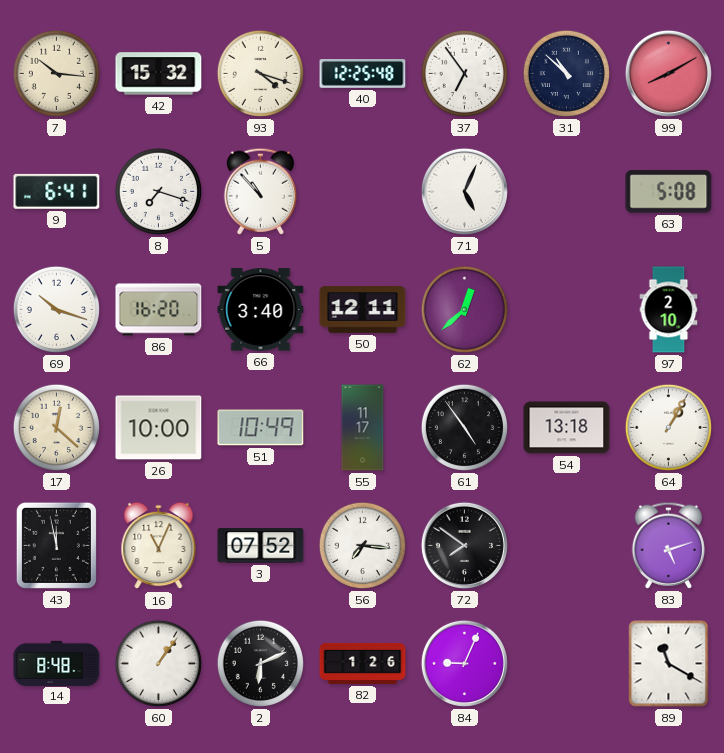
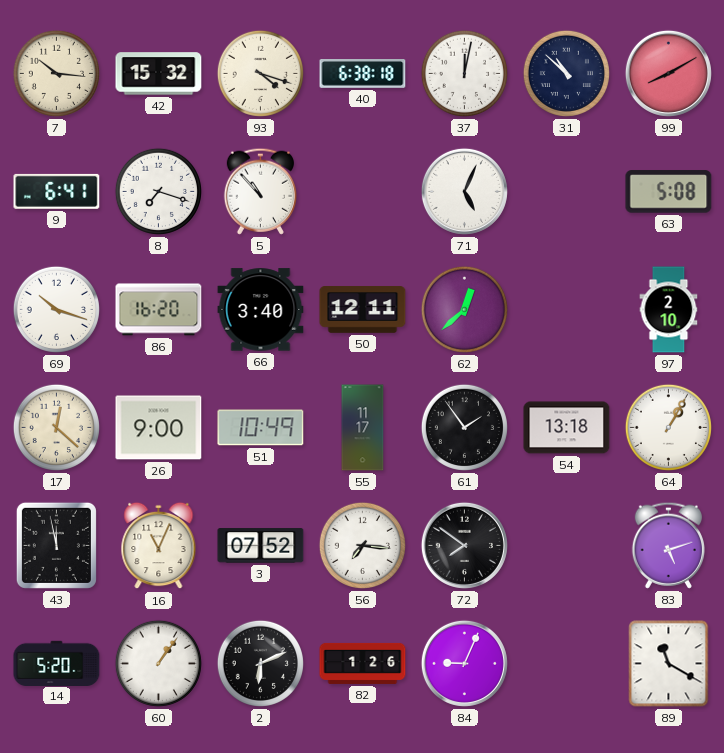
40: 12:25 -> 6:38 (363, 74)
37: 6:54 -> 12:02 (464, 73)
26: 10:00 -> 9:00 (159, 428)
61: 4:54 -> 1:54 (464, 427)
14: 8:48 -> 5:20 (57, 663)
